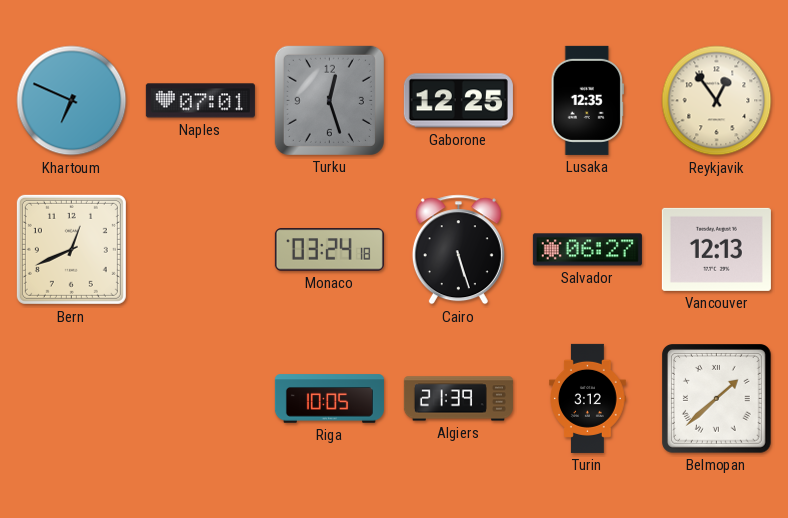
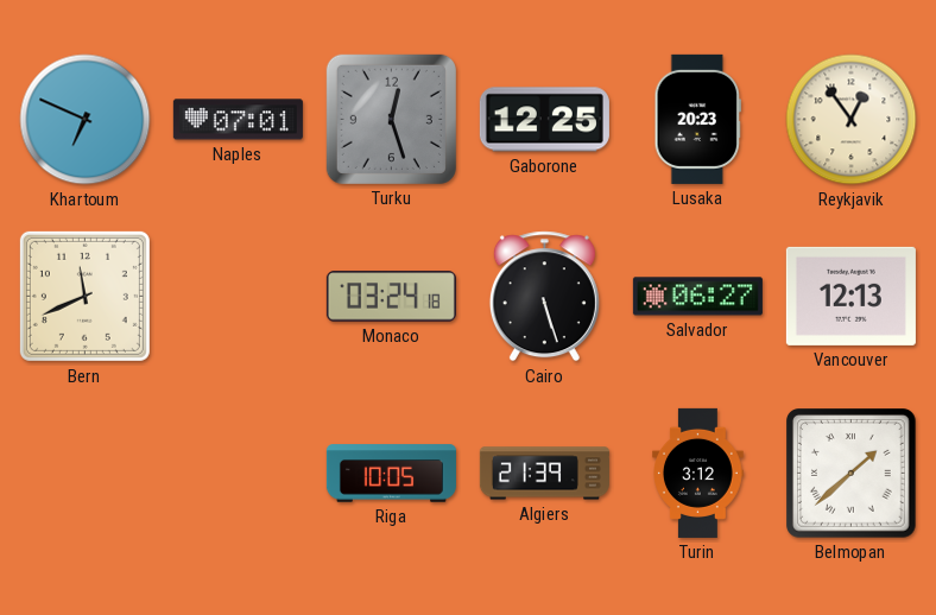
Lusaka: 12:35 -> 20:23 (697, 119)
Bern: 12:41 -> 11:41 (84, 296)
